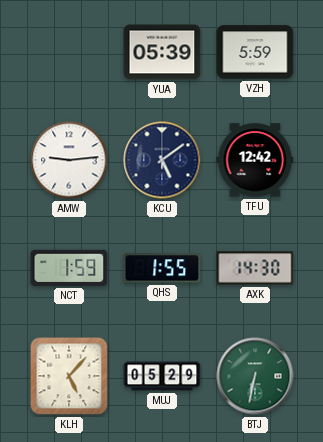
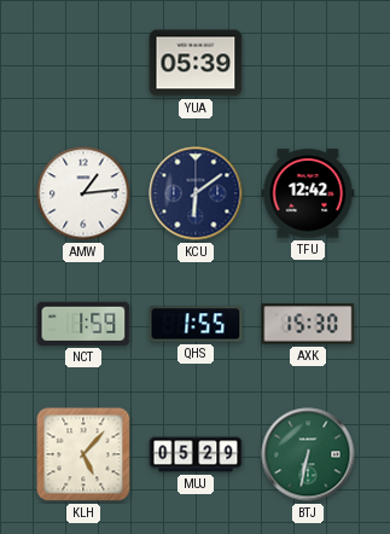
VZH: 5:59 -> none (255, 52)
AMW: 9:14 -> 1:14 (83, 193)
KCU: 5:09 -> 6:09 (196, 193)
AXK: 14:30 -> 15:30 (308, 324)
